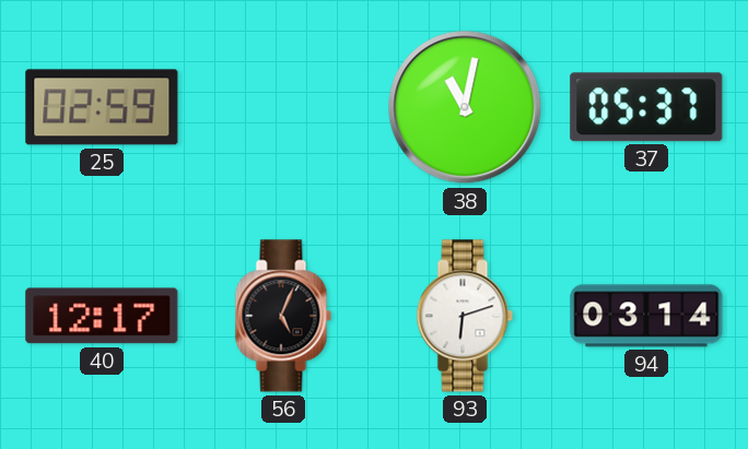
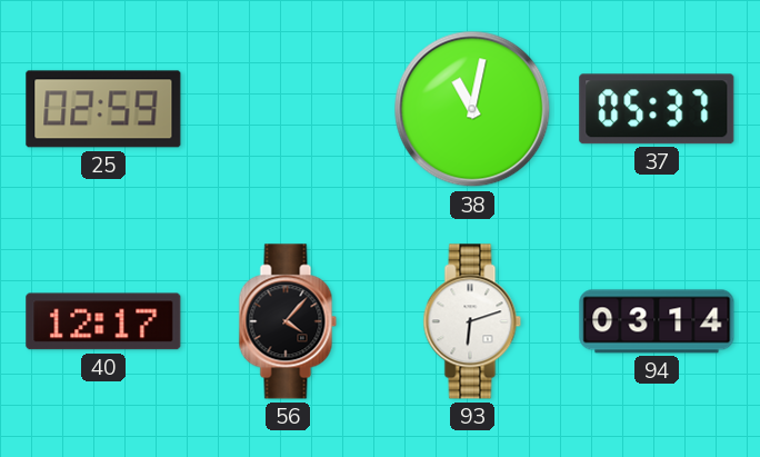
56: 5:04 -> 4:07 (288, 321)
